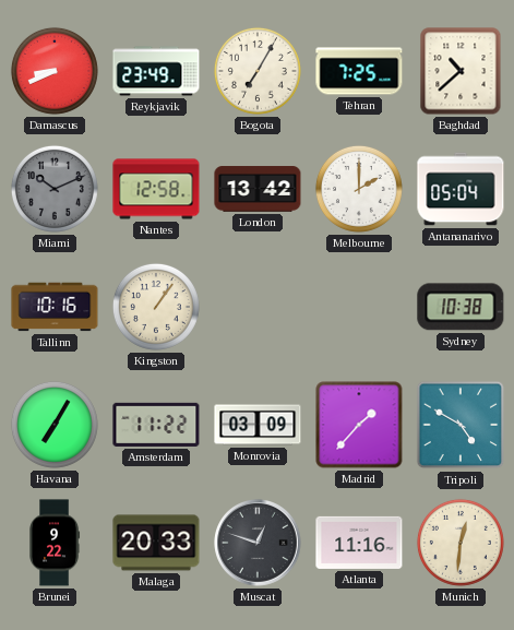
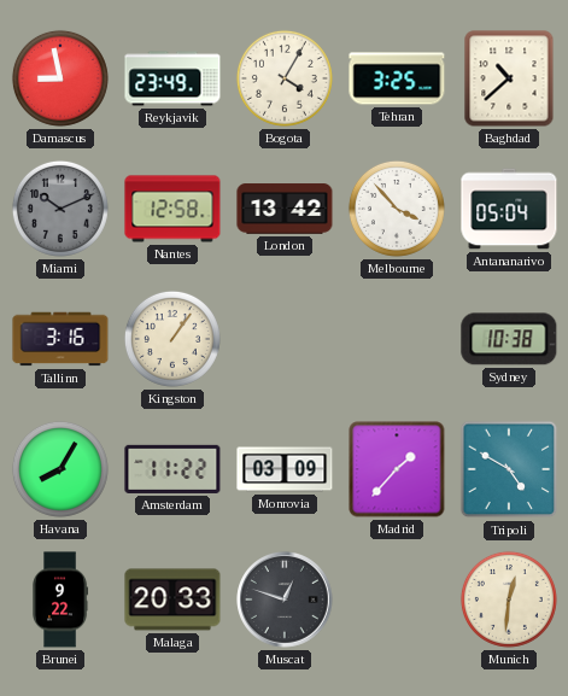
Damascus: 8:41 -> 8:58 (60, 78)
Bogota: 7:05 -> 4:05 (285, 78)
Tehran: 7:25 -> 3:25 (397, 78)
Melbourne: 2:00 -> 3:53 (397, 209)
Tallinn: 10:16 -> 3:16 (60, 339)
Havana: 7:05 -> 8:05 (60, 469)
Atlanta: 11:16 -> none (359, 543)
